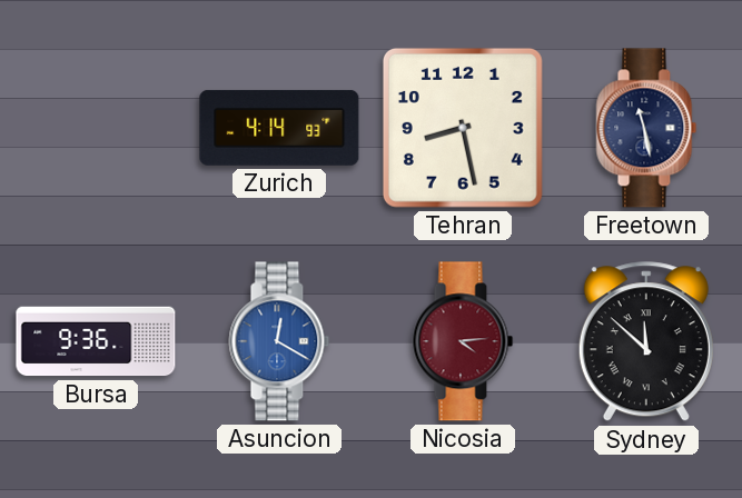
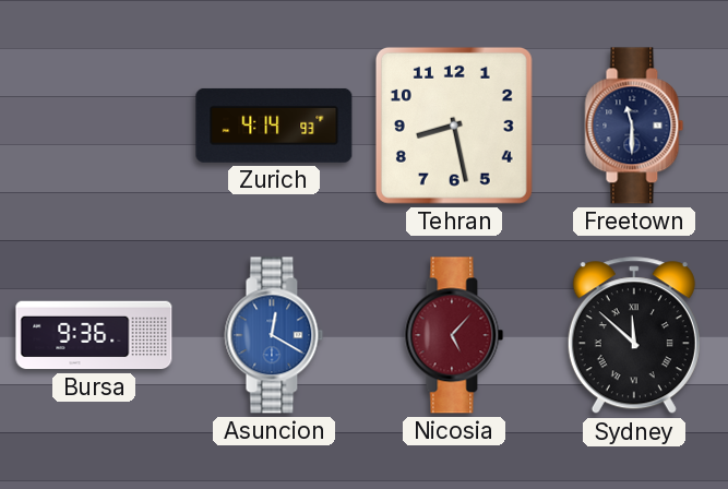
Freetown: 11:28 -> 11:30 (634, 126)
Nicosia: 4:14 -> 5:07 (454, 335)
